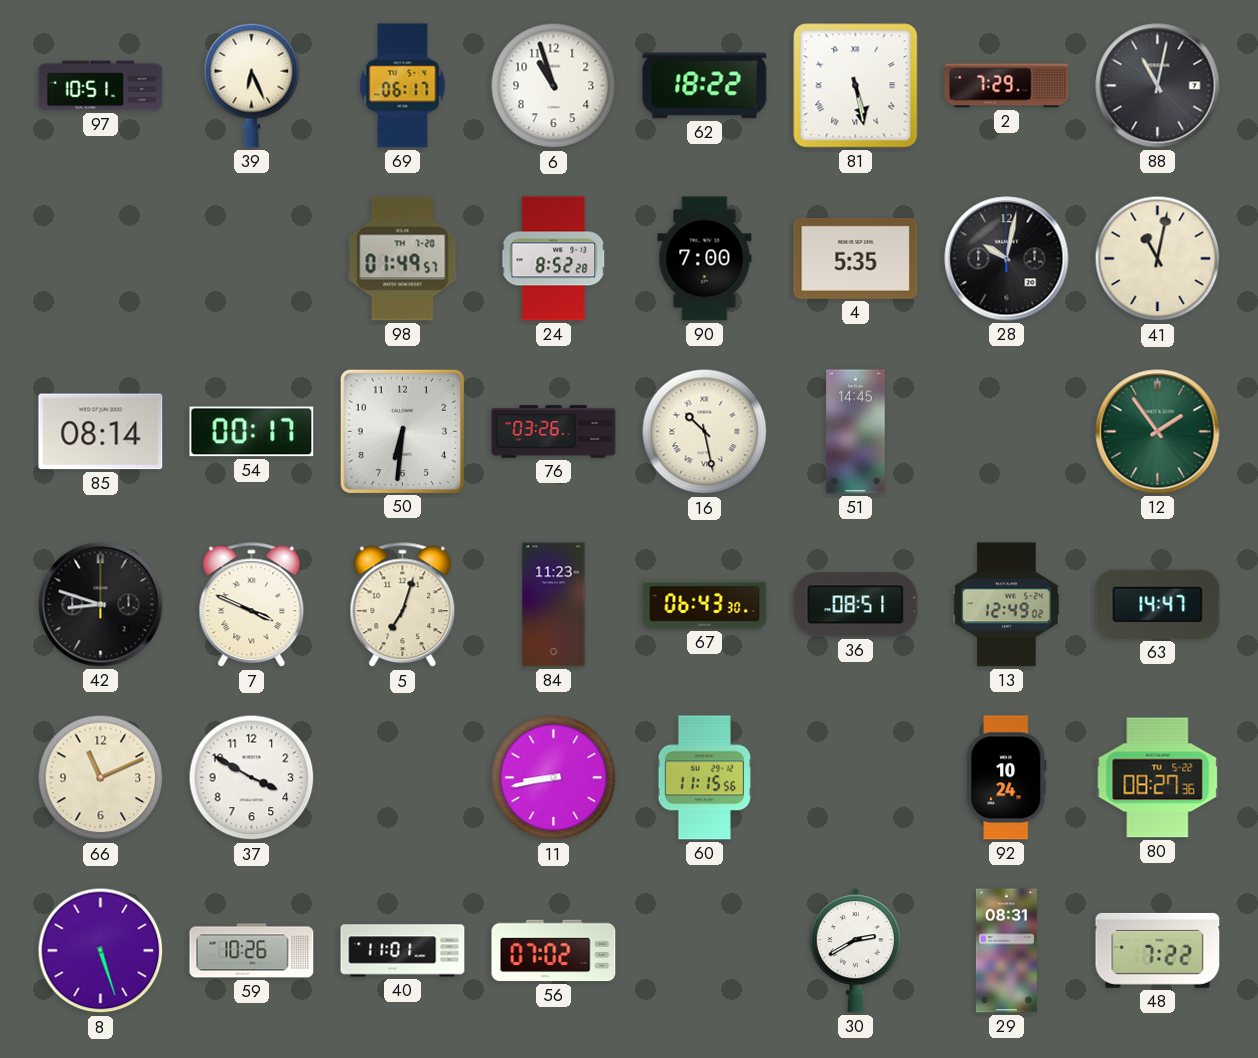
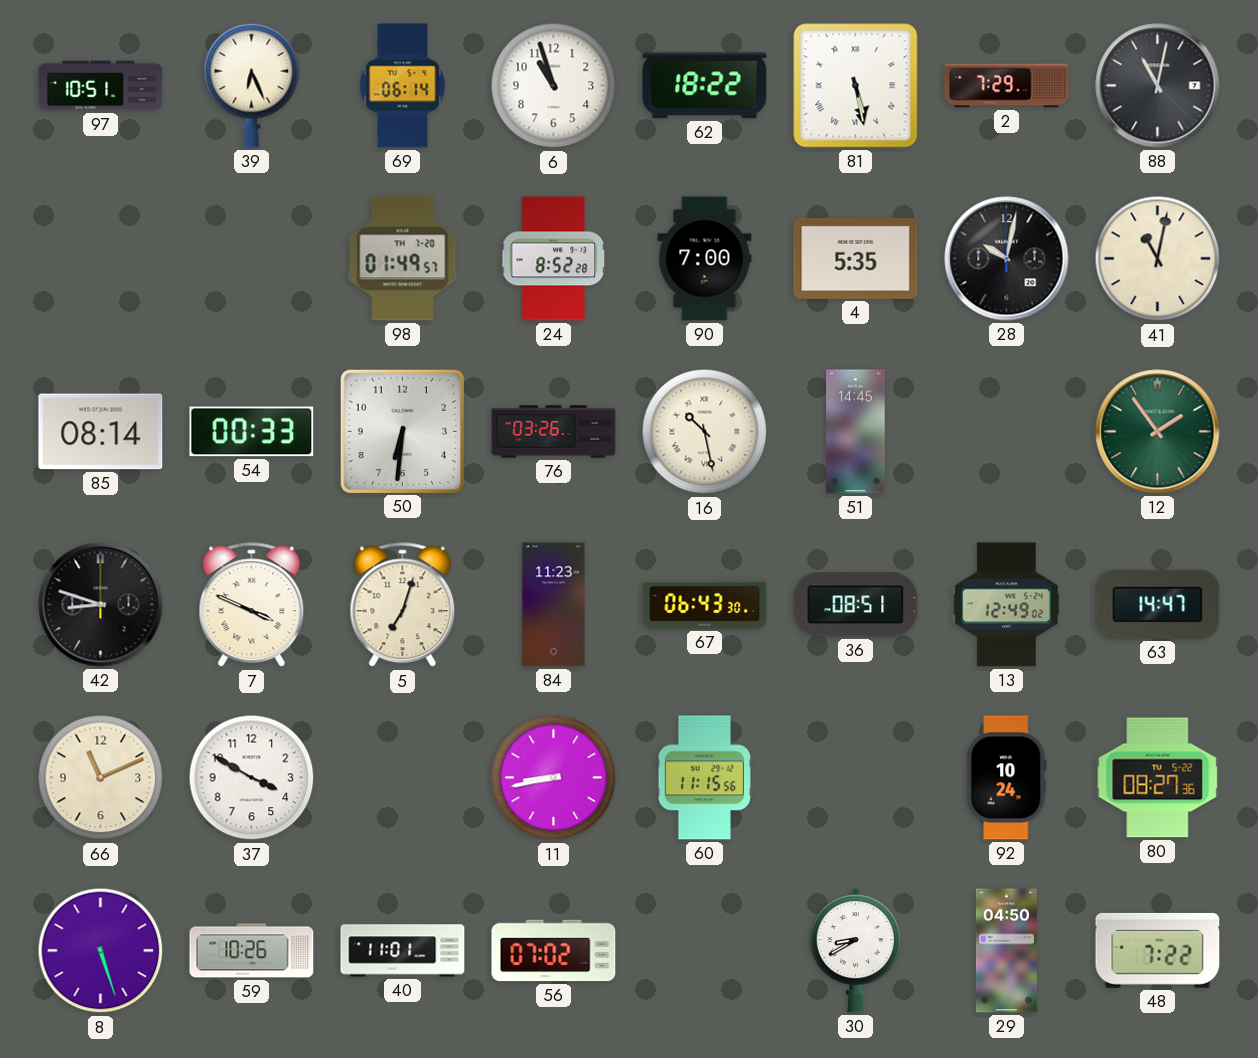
69: 06:17 -> 06:14 (403, 86)
54: 00:17 -> 00:33 (252, 432)
30: 2:40 -> 8:40 (855, 951)
29: 08:31 -> 04:50 (1006, 951)
